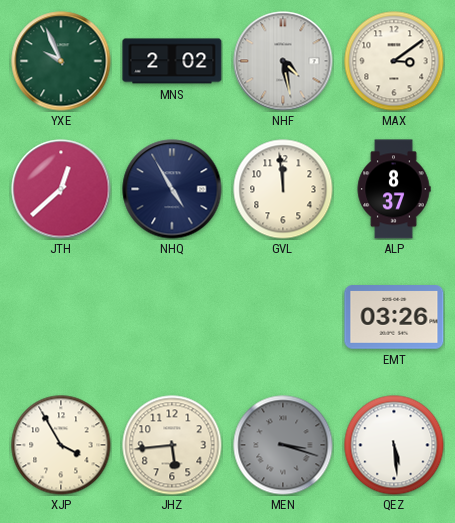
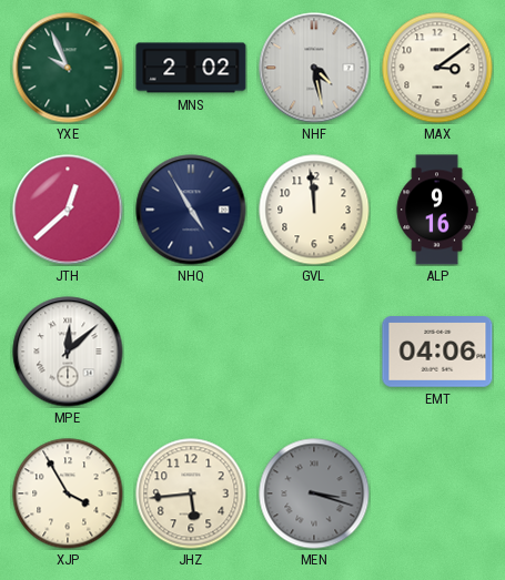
ALP: 8:37 -> 9:16 (437, 210)
MPE: none -> 12:08 (68, 352)
EMT: 03:26 -> 04:06 (437, 352)
QEZ: 5:29 -> none (394, 445)
